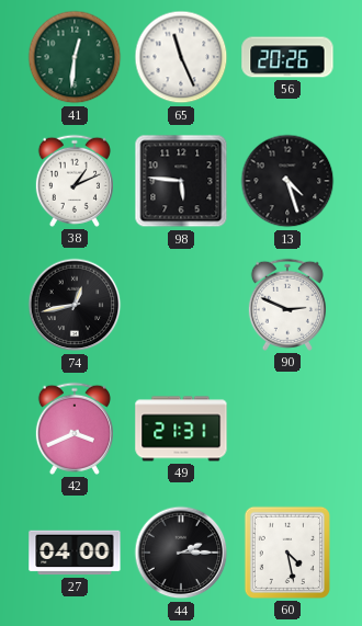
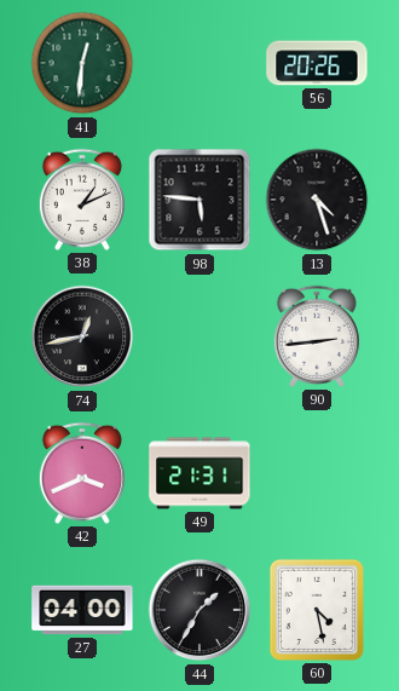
65: 11:26 -> none (181, 57)
90: 2:49 -> 2:44 (317, 336)
44: 2:15 -> 1:35 (199, 610)
